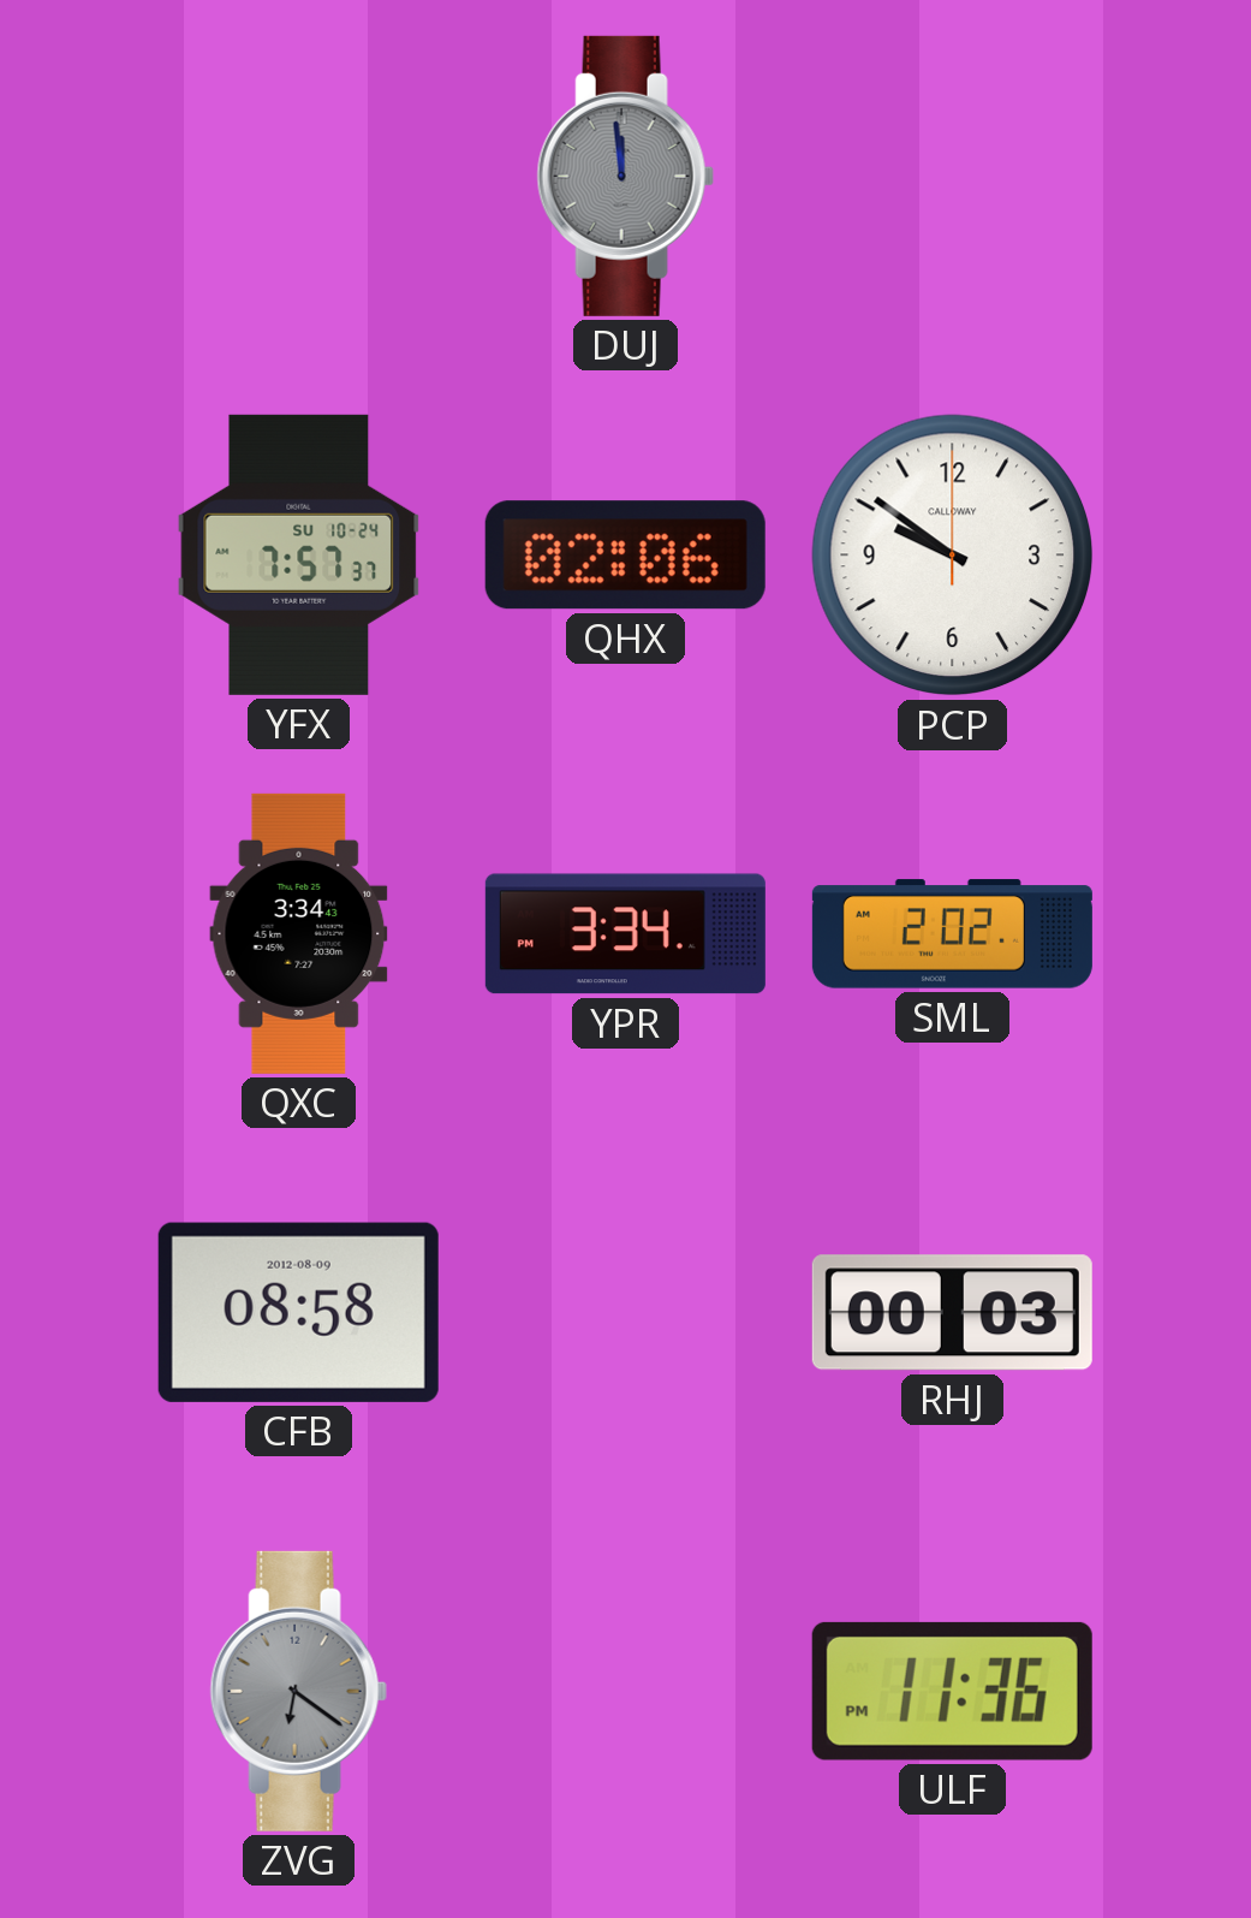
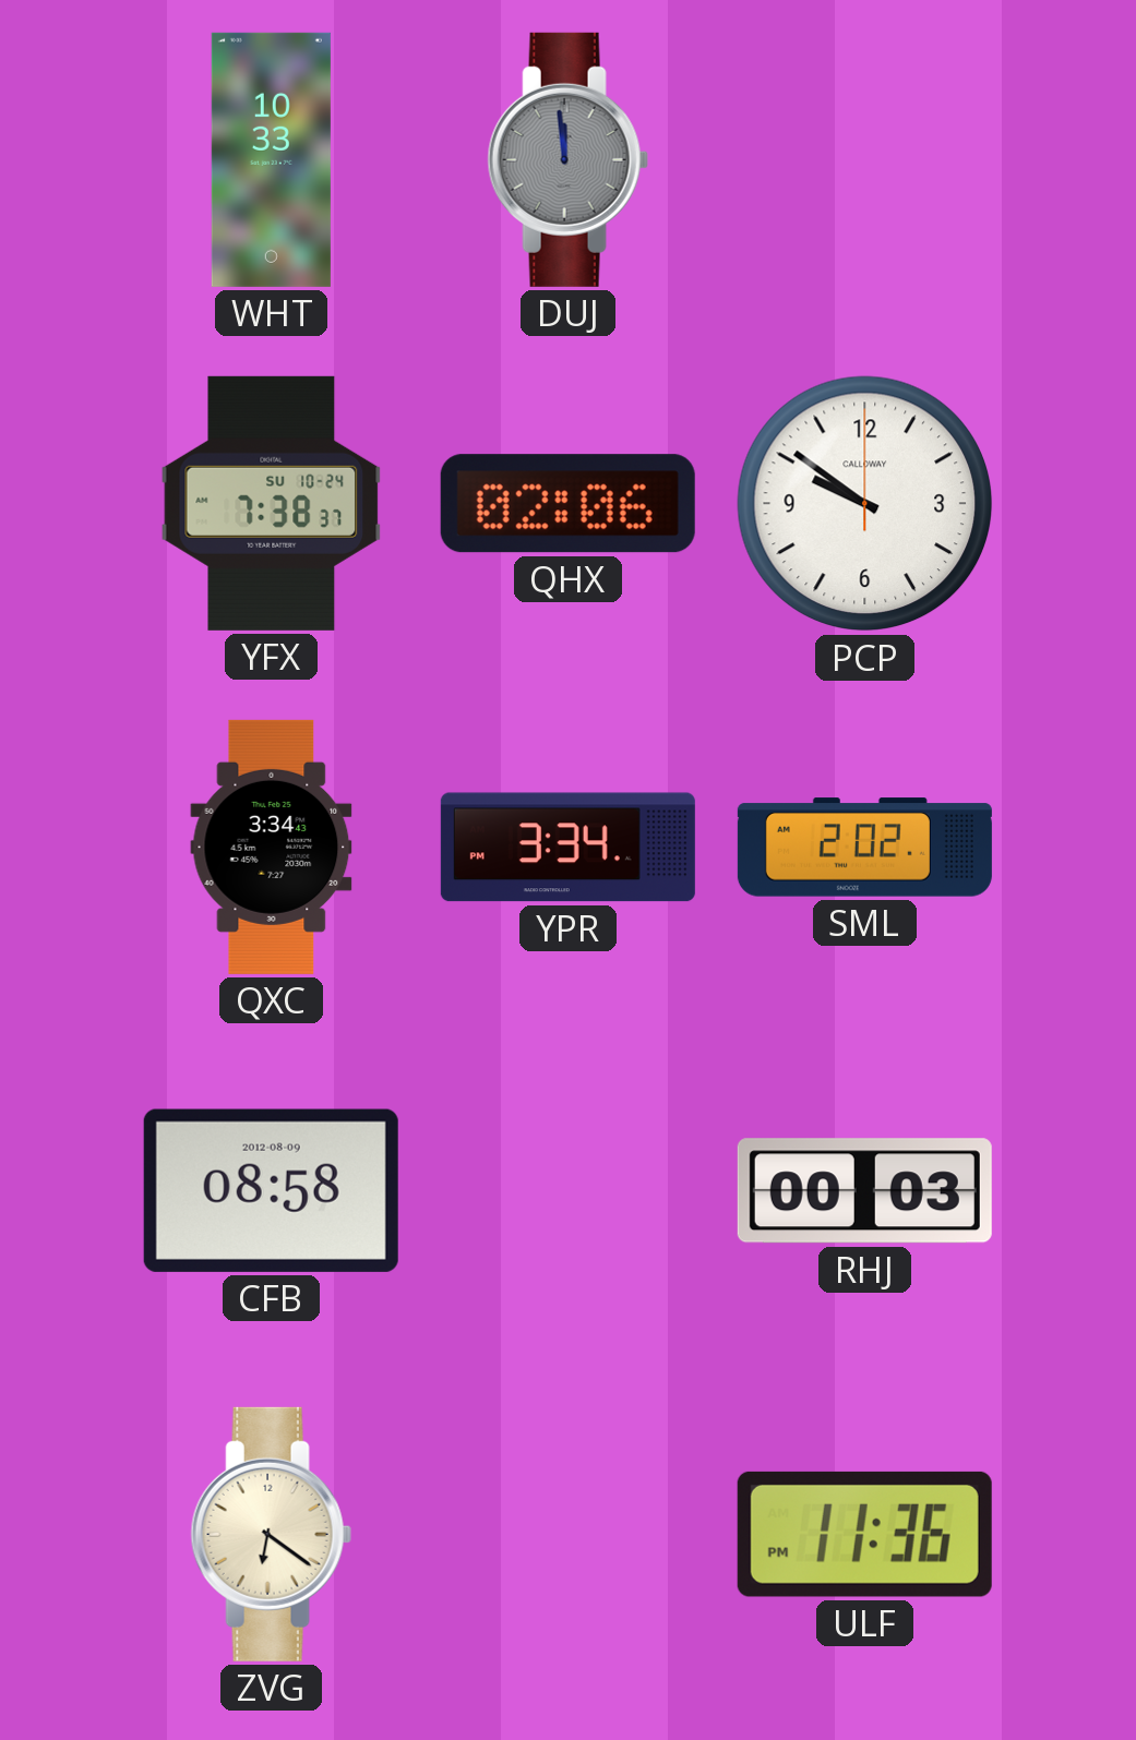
WHT: none -> 10:33 (271, 159)
YFX: 7:57 -> 7:38 (272, 503)
ZVG dial: grey -> cream (271, 1534)
